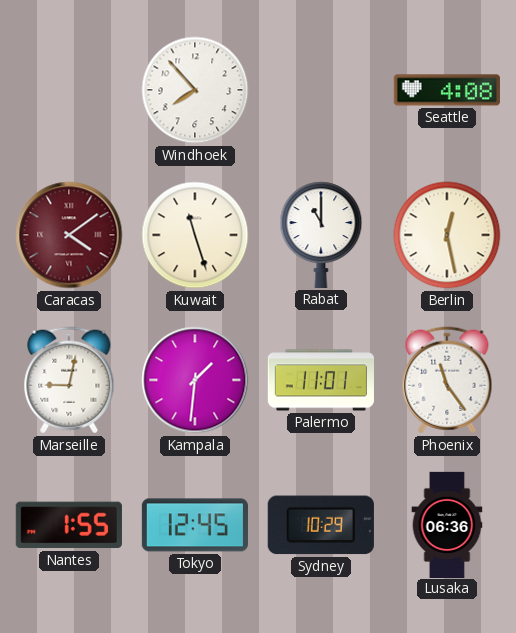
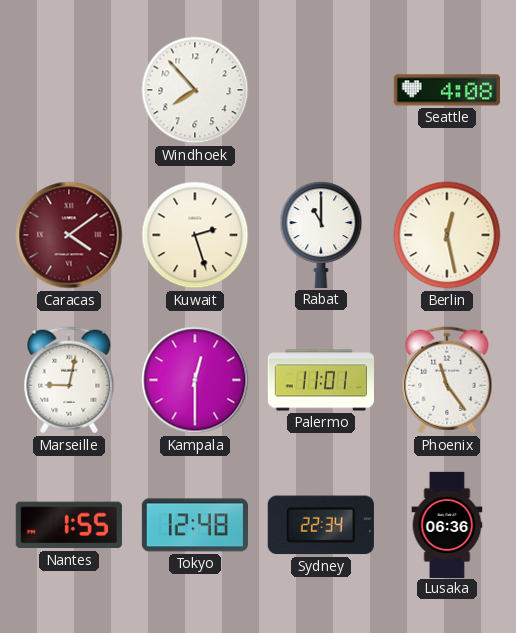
Kuwait: 11:27 -> 2:27 (195, 235)
Kampala: 1:31 -> 12:30 (195, 380)
Tokyo: 12:45 -> 12:48 (195, 525)
Sydney: 10:29 -> 22:34 (321, 525)
